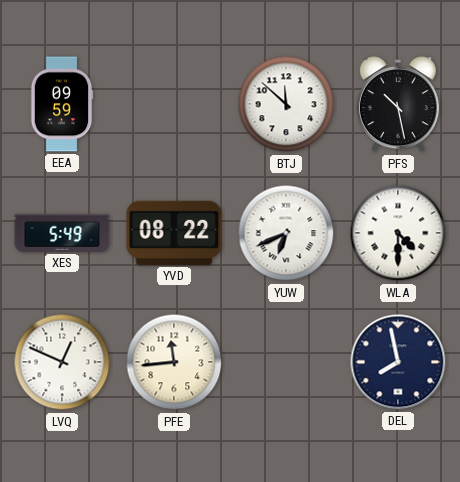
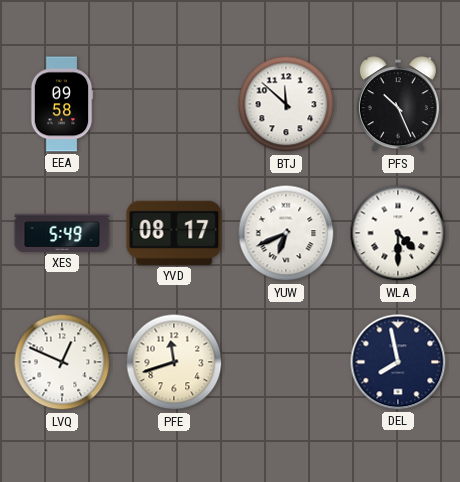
EEA: 09:59 -> 09:58 (62, 104)
PFS: 10:28 -> 10:26 (398, 105)
YVD: 08:22 -> 08:17 (174, 233)
PFE: 11:44 -> 11:42 (174, 362)
